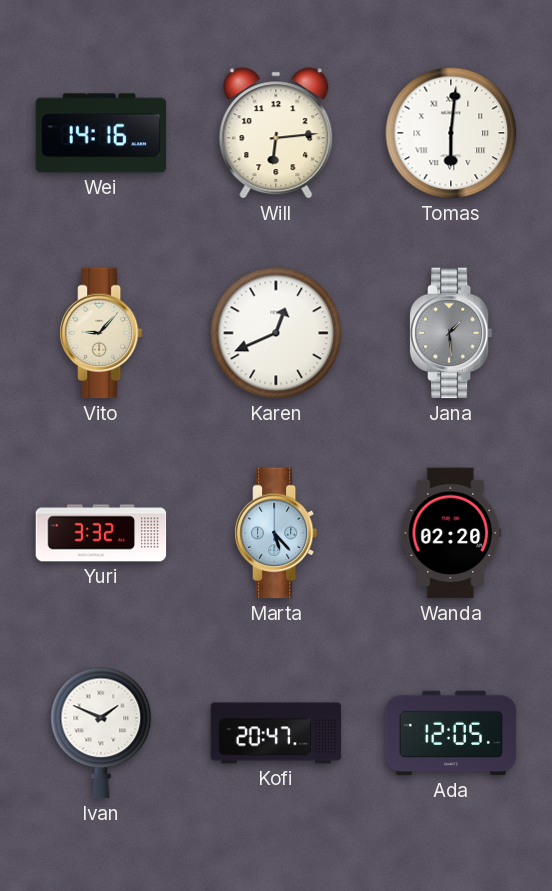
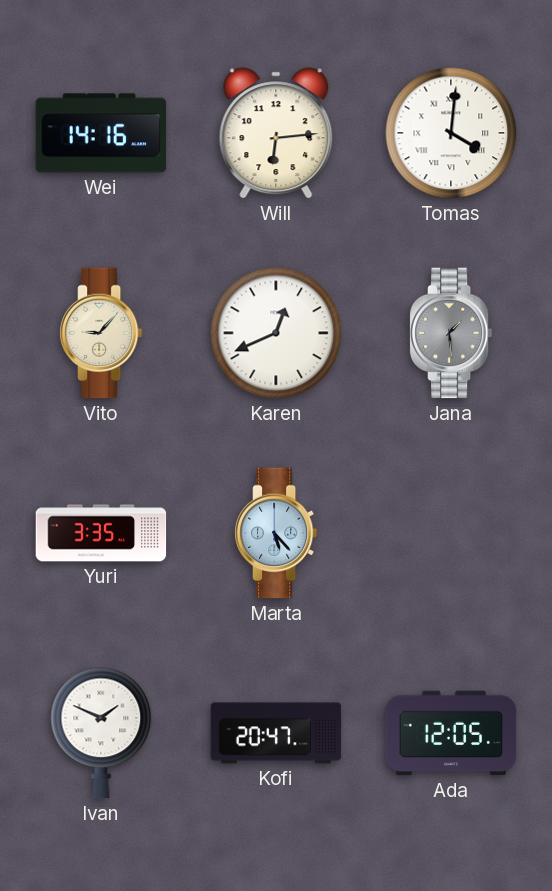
Tomas: 6:01 -> 4:01 (451, 133)
Yuri: 3:32 -> 3:35 (101, 533)
Wanda: 02:20 -> none (451, 533)
